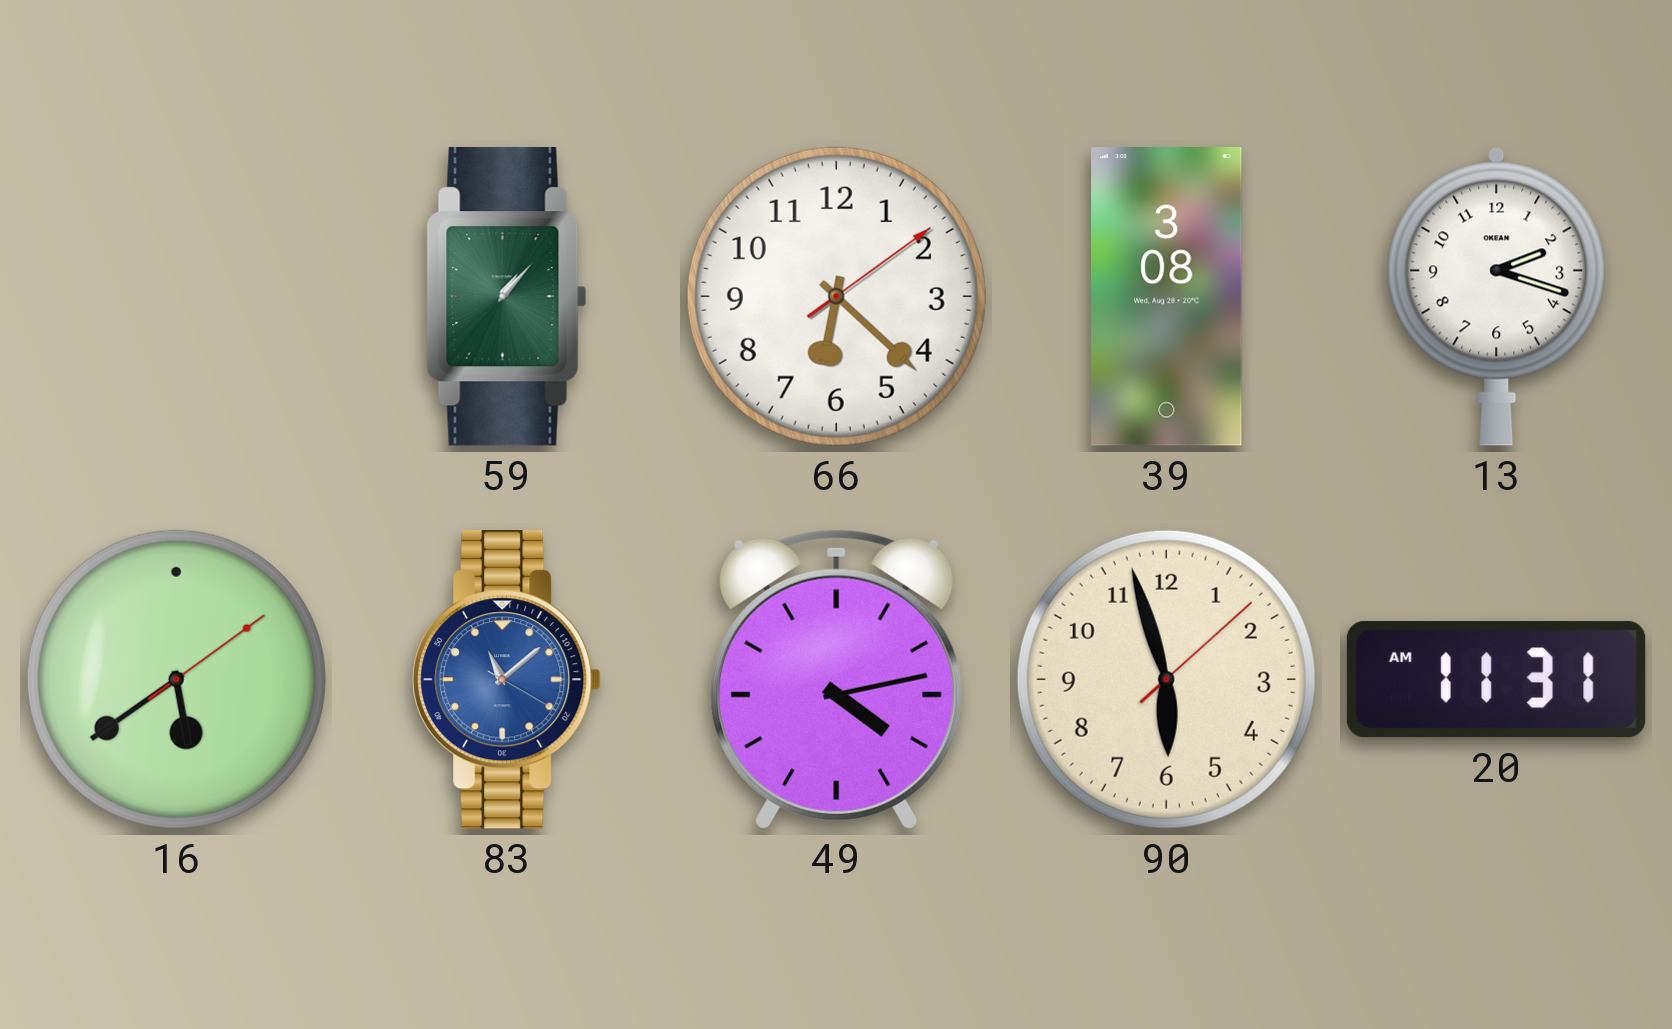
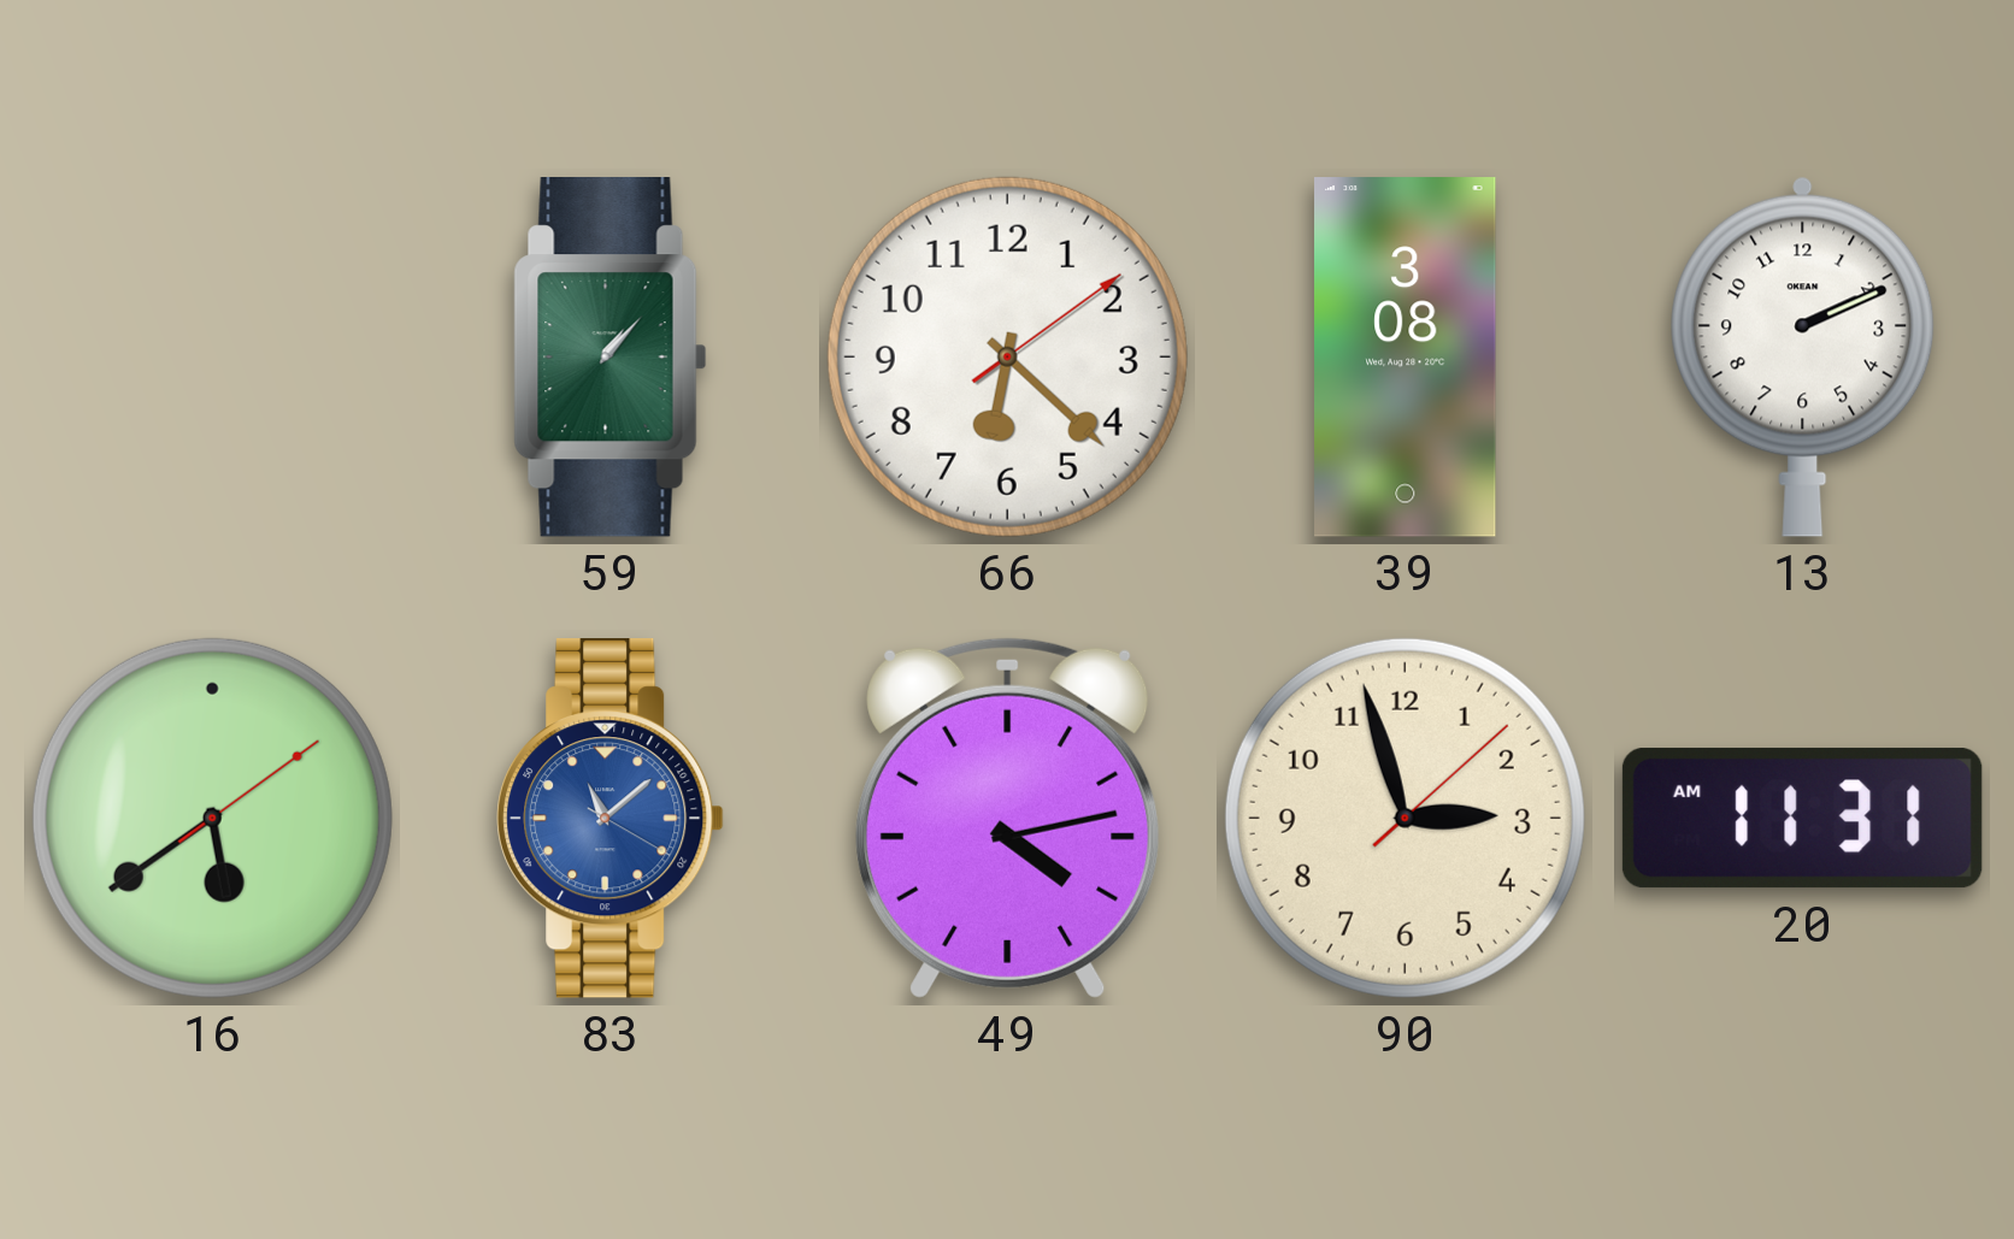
13: 2:18 -> 2:11 (1803, 356)
90: 5:57 -> 2:57 (1404, 818)
